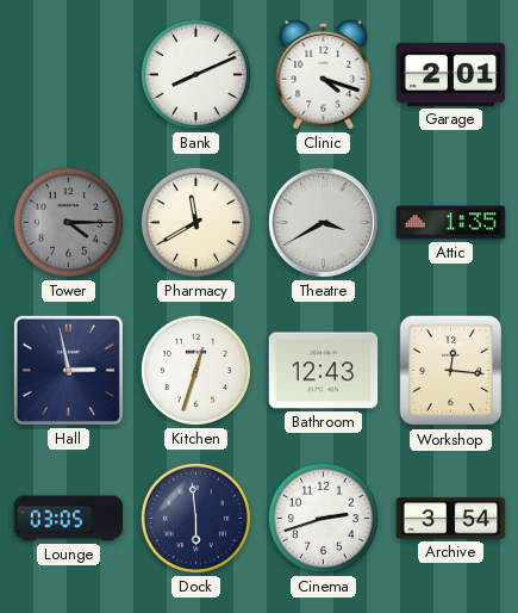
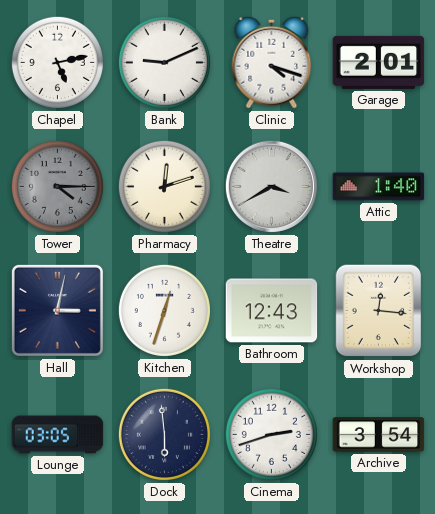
Chapel: none -> 5:13 (57, 62)
Bank: 8:11 -> 9:11 (164, 62)
Pharmacy: 11:40 -> 12:12 (164, 186)
Attic: 1:35 -> 1:40 (379, 187)
Hall: 2:58 -> 3:02 (57, 310)
